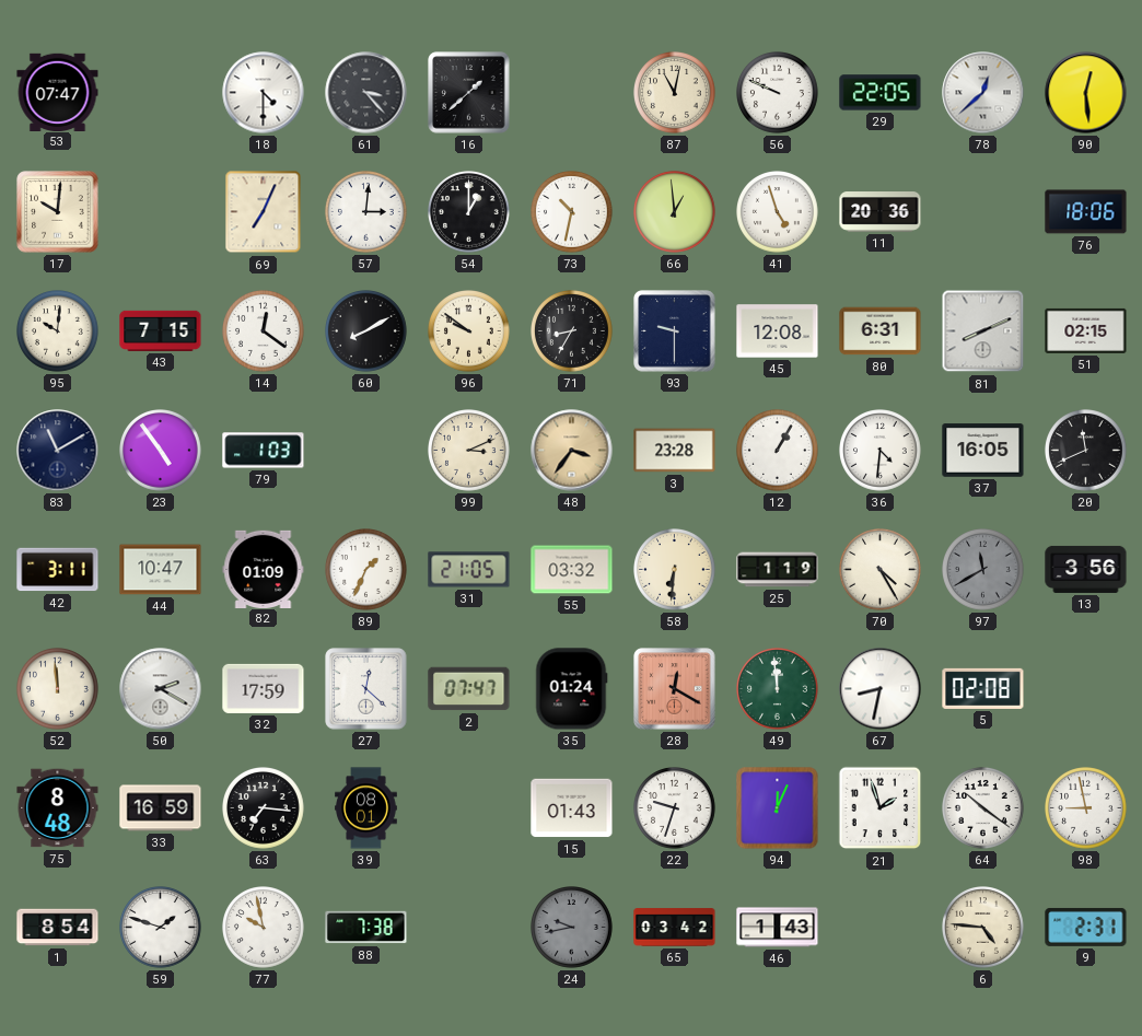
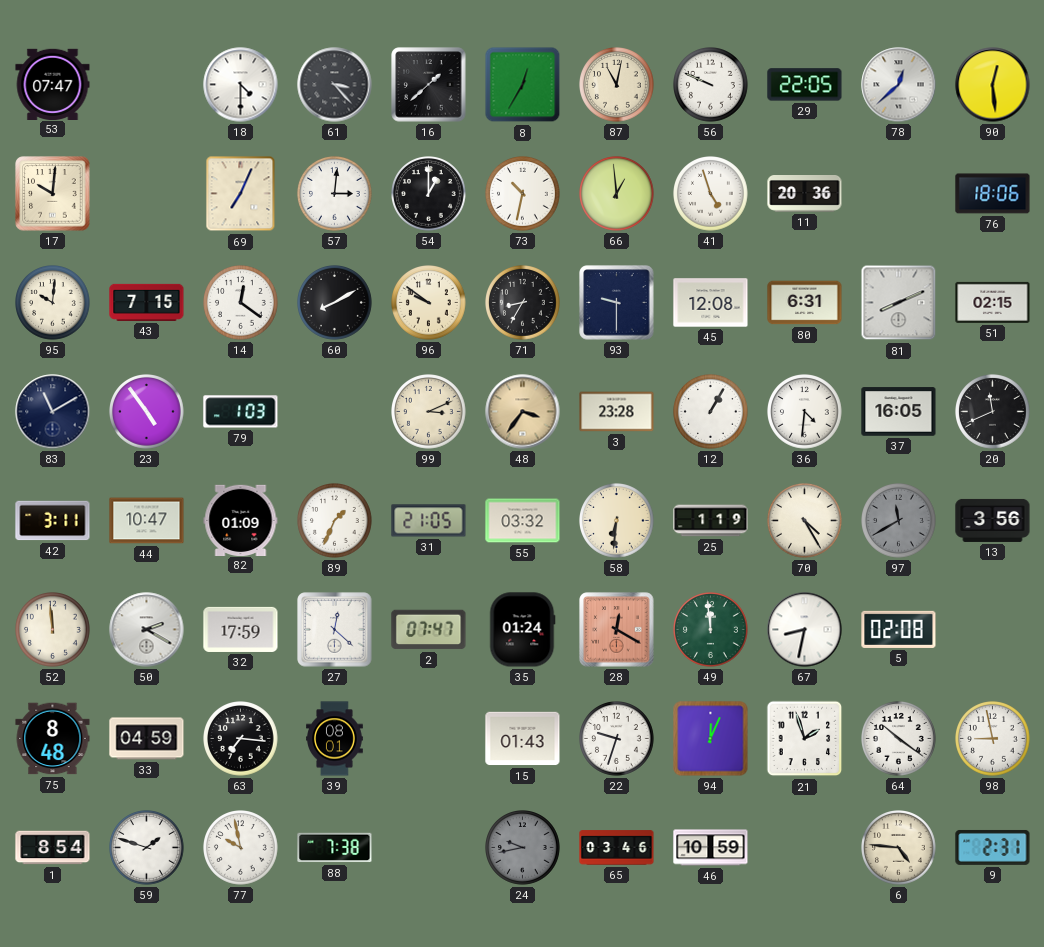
8: none -> 12:35 (523, 85)
33: 16:59 -> 04:59 (147, 739)
65: 03:42 -> 03:46 (617, 848)
46: 1:43 -> 10:59 (711, 848)
